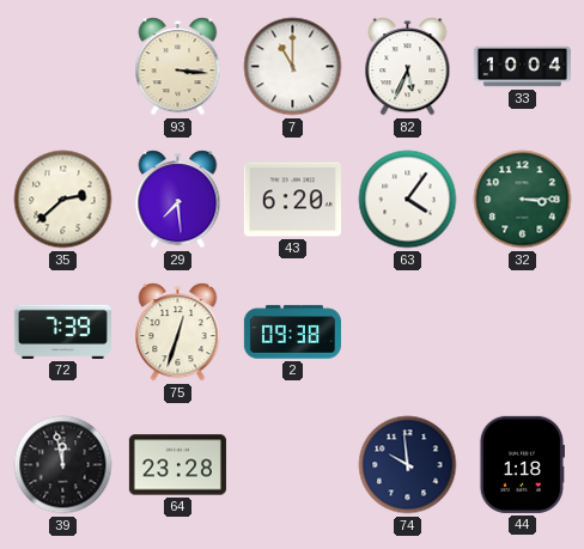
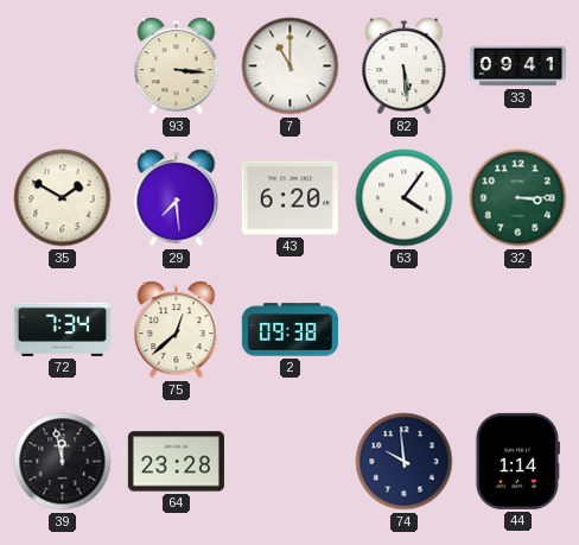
82: 5:34 -> 5:29 (405, 66)
33: 10:04 -> 09:41 (517, 66)
35: 2:38 -> 1:50 (63, 198)
72: 7:39 -> 7:34 (62, 329)
75: 12:33 -> 12:38 (177, 330)
44: 1:18 -> 1:14 (517, 461)
